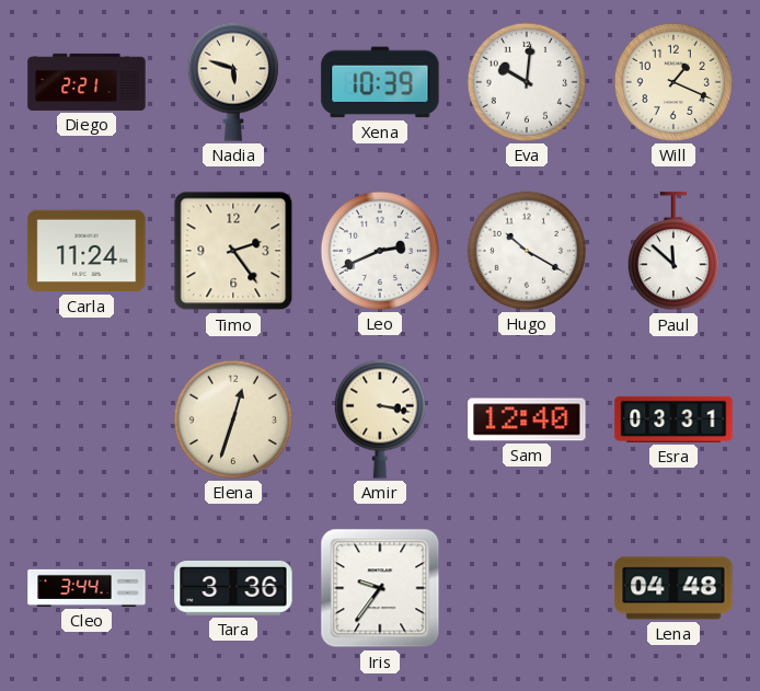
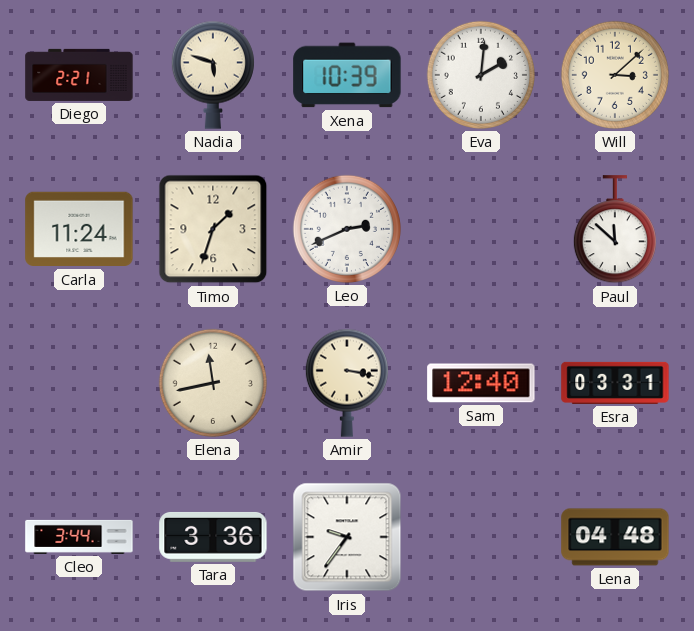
Eva: 10:01 -> 2:01 (481, 75)
Will: 1:19 -> 3:08 (615, 75)
Timo: 2:24 -> 1:33 (213, 229)
Hugo: 10:20 -> none (527, 251)
Elena: 12:33 -> 11:43 (213, 383)
